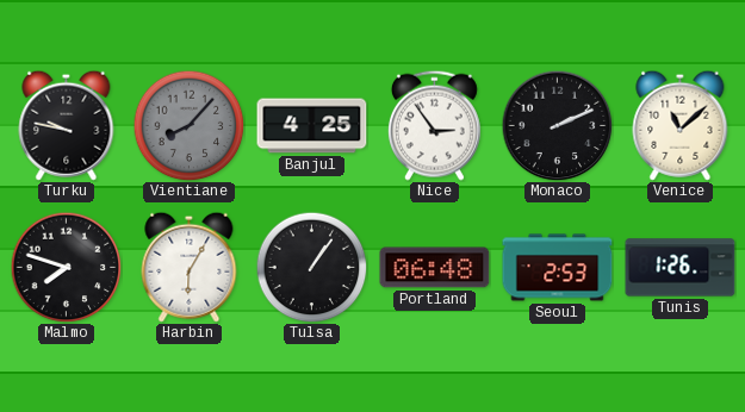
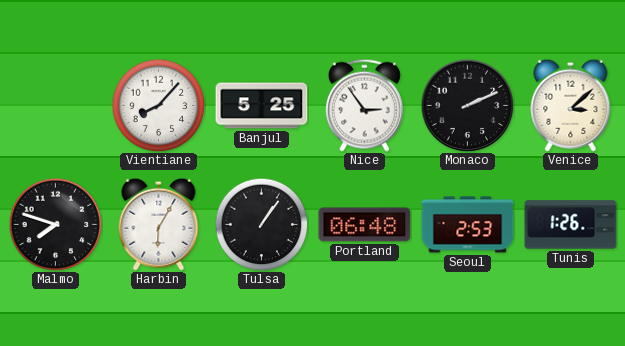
Turku: 9:47 -> none (67, 125)
Vientiane dial: grey -> white (158, 105)
Banjul: 4:25 -> 5:25 (262, 106)
Venice: 11:08 -> 3:08 (571, 105)
